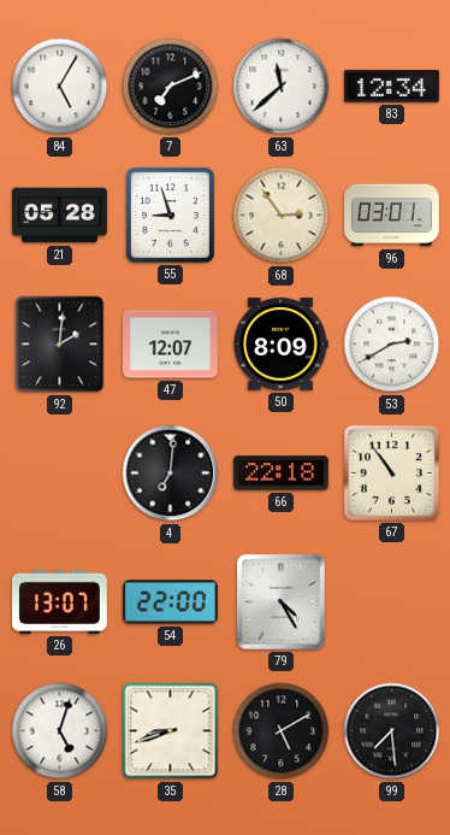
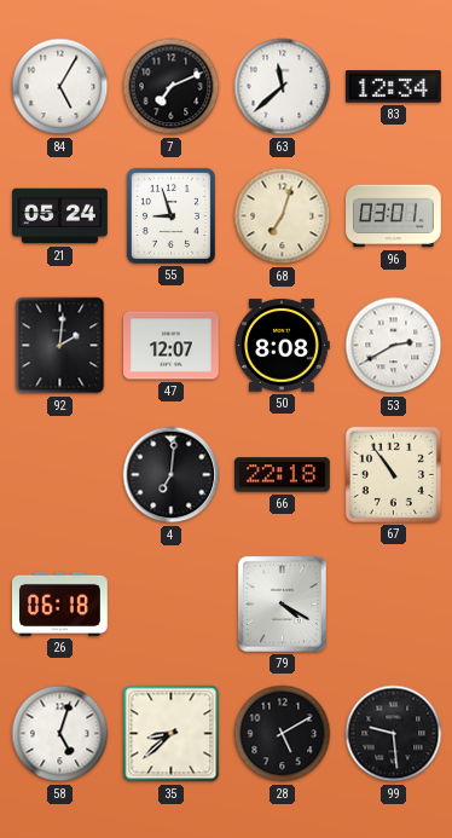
21: 05:28 -> 05:24 (60, 216)
68: 2:54 -> 7:03 (283, 216)
50: 8:09 -> 8:08 (283, 346)
26: 13:07 -> 06:18 (60, 603)
54: 22:00 -> none (171, 602)
79: 4:25 -> 4:20 (282, 603)
35: 8:42 -> 8:38 (172, 734)
99: 7:29 -> 9:29 (394, 734)
